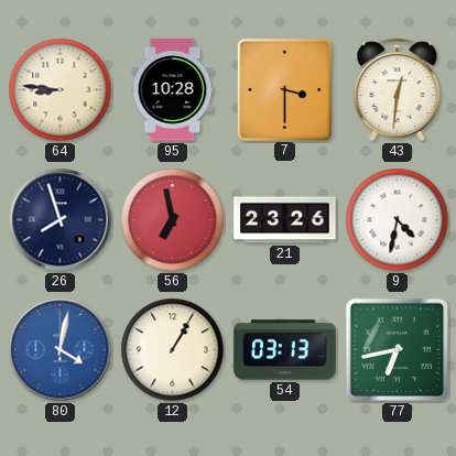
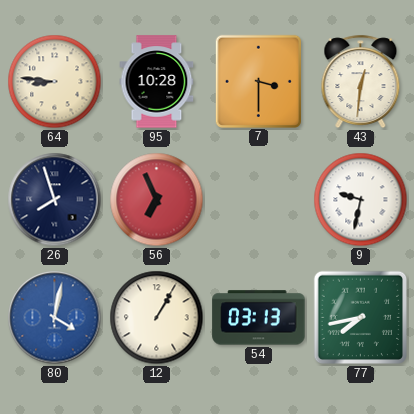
56: 6:58 -> 6:56 (157, 200)
21: 23:26 -> none (285, 220)
9: 4:32 -> 9:32 (361, 200)
77: 6:43 -> 7:43 (361, 318)
